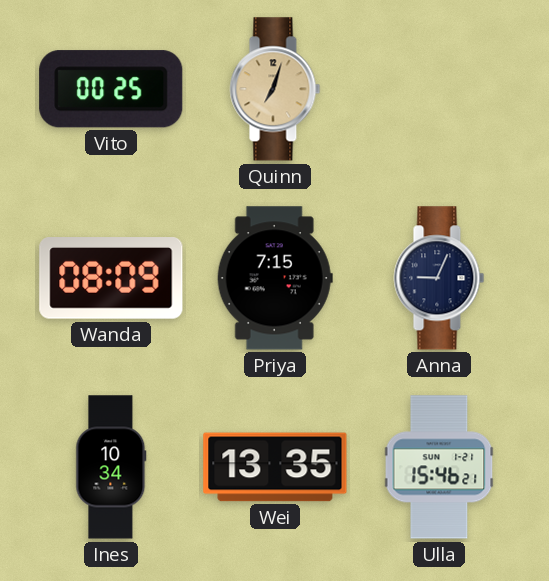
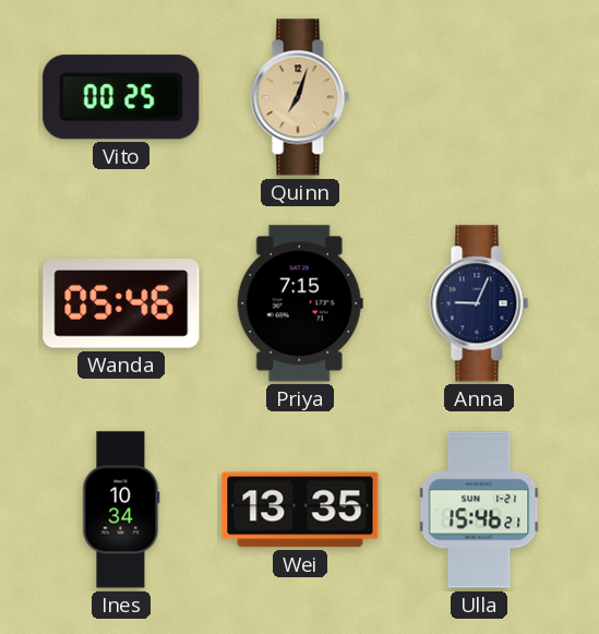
Wanda: 08:09 -> 05:46 (121, 303)
